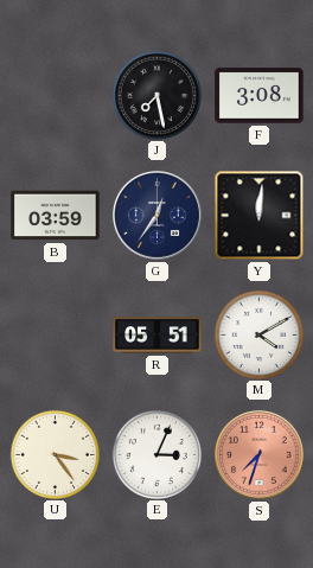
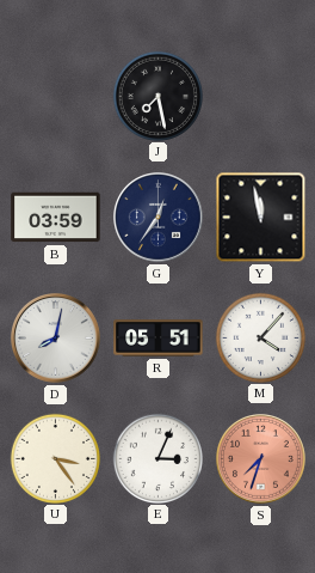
F: 3:08 -> none (260, 96)
Y: 12:01 -> 11:58 (261, 218)
D: none -> 8:02 (56, 339)
M: 4:10 -> 4:07 (260, 337)
